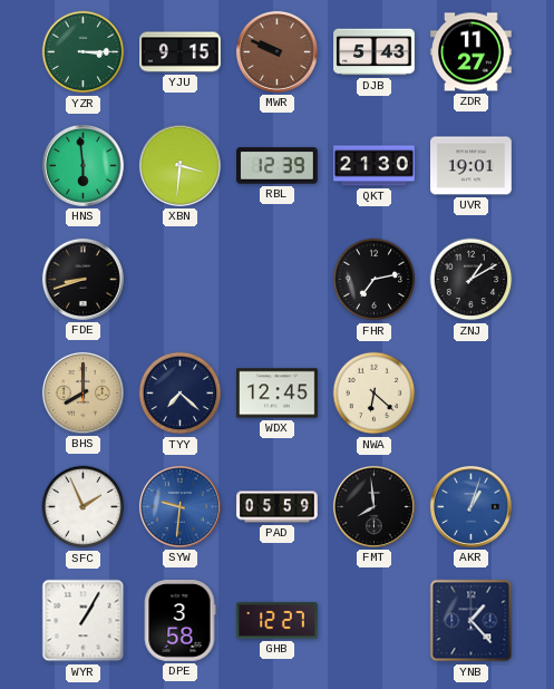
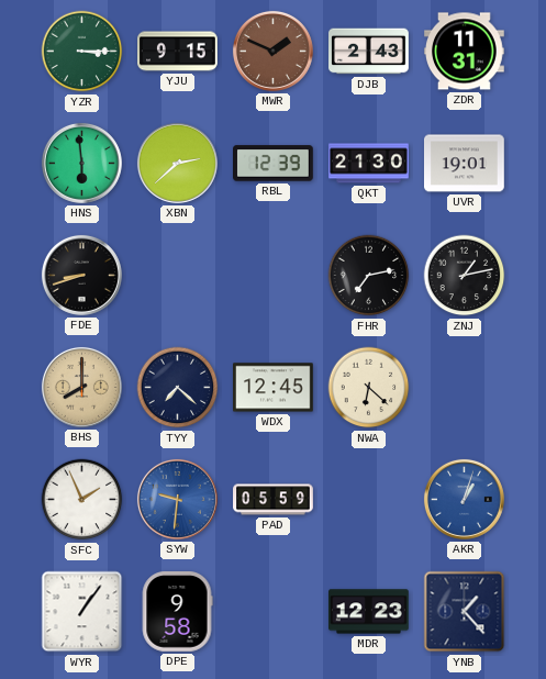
MWR: 9:49 -> 1:49 (272, 51)
DJB: 5:43 -> 2:43 (369, 52)
ZDR: 11:27 -> 11:31 (465, 52)
XBN: 3:31 -> 2:38 (177, 163)
ZNJ: 1:10 -> 1:13 (465, 276)
FMT: 7:59 -> none (373, 506)
WYR: 1:05 -> 1:06 (82, 612)
DPE: 3:58 -> 9:58 (177, 612)
GHB: 12:27 -> none (278, 621)
MDR: none -> 12:23 (369, 612)
